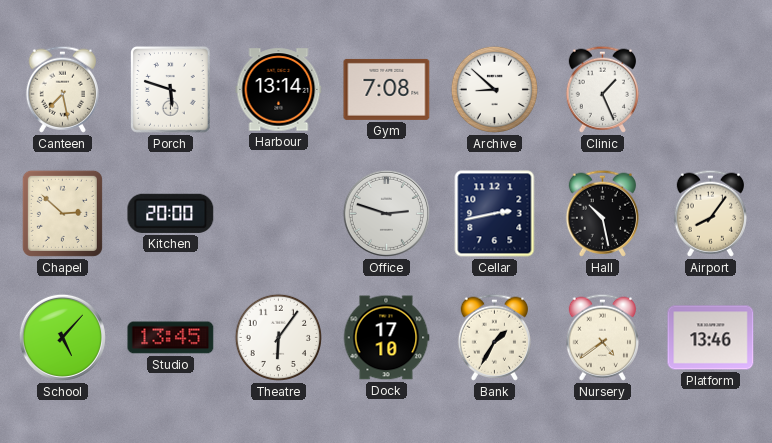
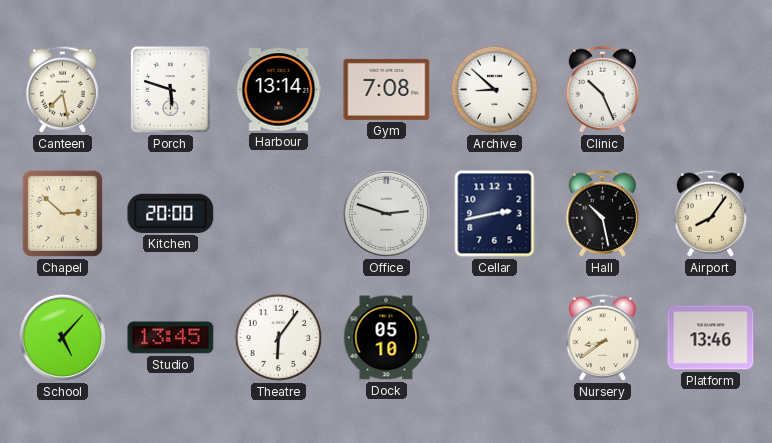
Clinic: 1:26 -> 10:26 (602, 89)
Dock: 17:10 -> 05:10 (386, 338)
Bank: 1:35 -> none (494, 337)
Nursery: 4:39 -> 8:39 (602, 337)
